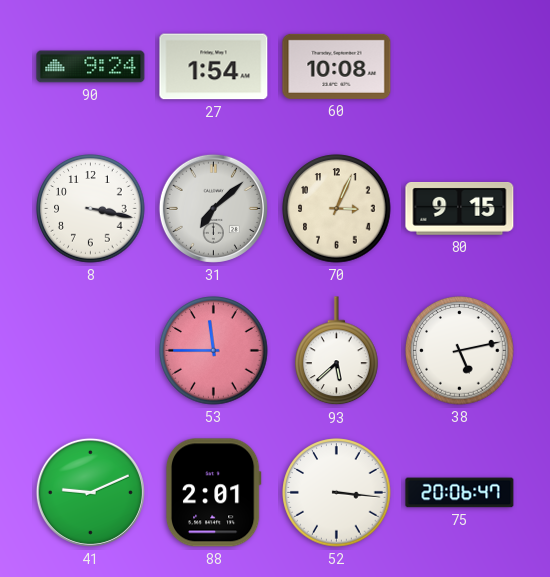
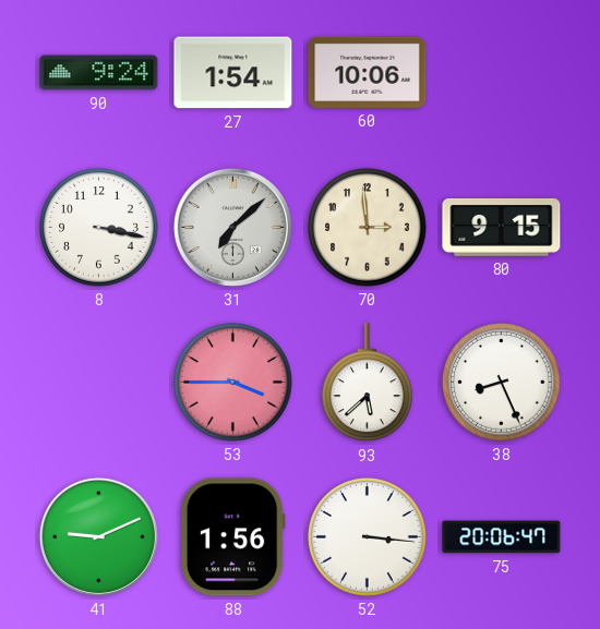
60: 10:08 -> 10:06 (368, 72)
70: 3:04 -> 2:59 (368, 228)
53: 11:45 -> 3:45 (233, 383)
38: 5:13 -> 8:26 (502, 383)
88: 2:01 -> 1:56 (232, 537)
